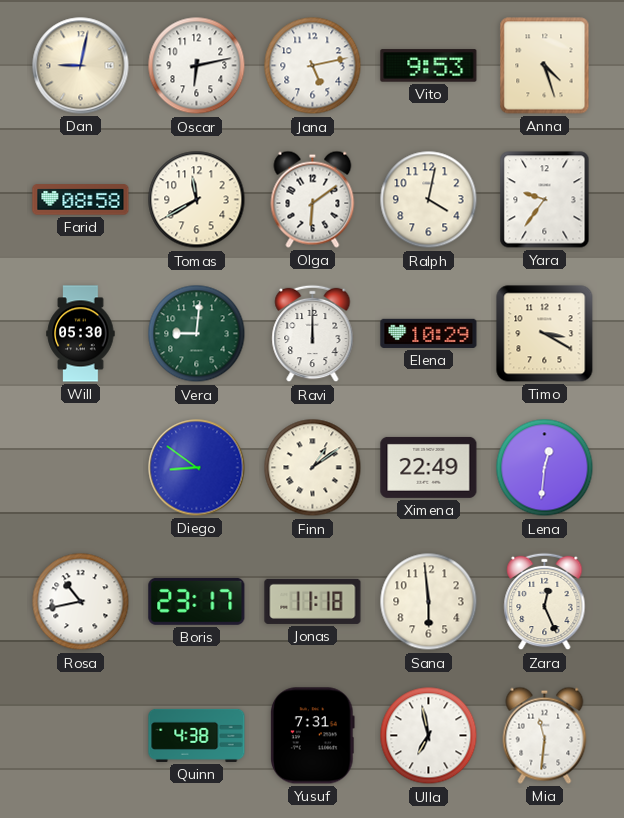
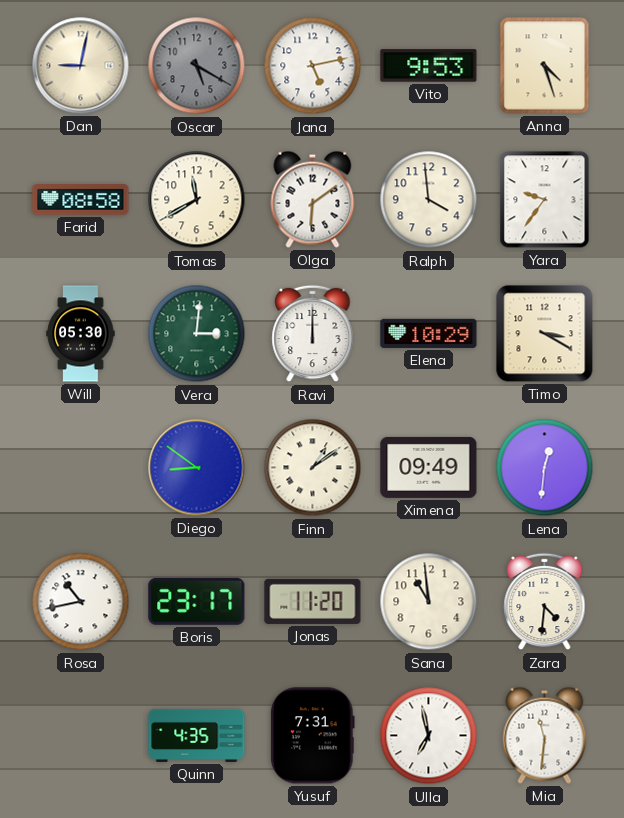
Oscar: 6:13 -> 5:20 (197, 66)
Oscar dial: white -> grey (197, 66)
Ralph: 4:02 -> 3:59 (429, 200)
Vera: 9:01 -> 3:01 (197, 334)
Ximena: 22:49 -> 09:49 (429, 467)
Jonas: 11:18 -> 11:20 (313, 601)
Sana: 5:59 -> 10:59 (429, 602)
Zara: 12:26 -> 4:31 (545, 602)
Quinn: 4:38 -> 4:35 (197, 735)
